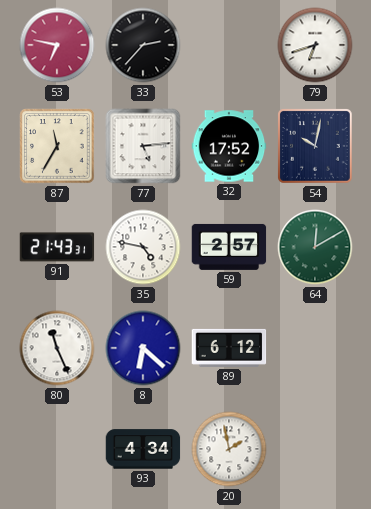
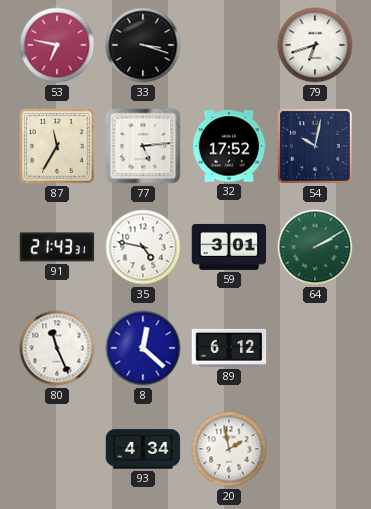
33: 2:37 -> 3:18 (143, 45)
59: 2:57 -> 3:01 (229, 247)
64: 12:10 -> 2:10 (315, 247)
8: 6:22 -> 12:22 (143, 348)
